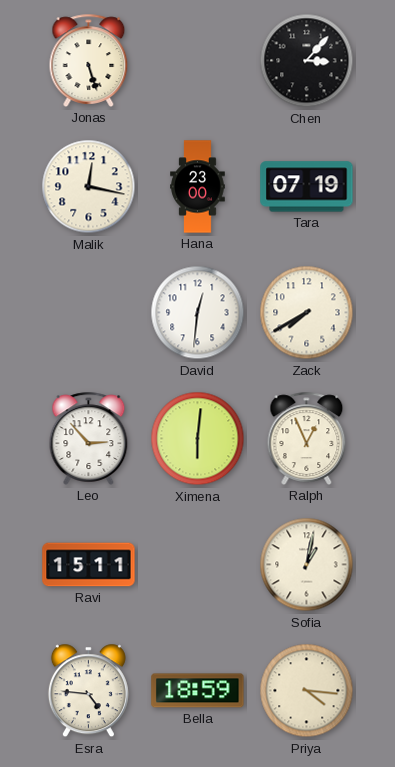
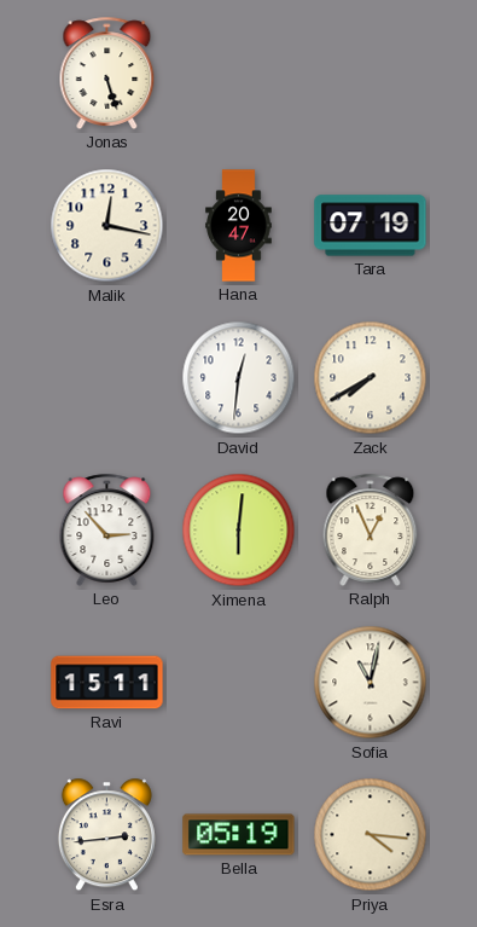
Chen: 3:07 -> none (307, 61)
Hana: 23:00 -> 20:47 (239, 226)
Sofia: 1:02 -> 11:02 (371, 683)
Esra: 4:46 -> 2:44 (106, 835)
Bella: 18:59 -> 05:19 (239, 835)
